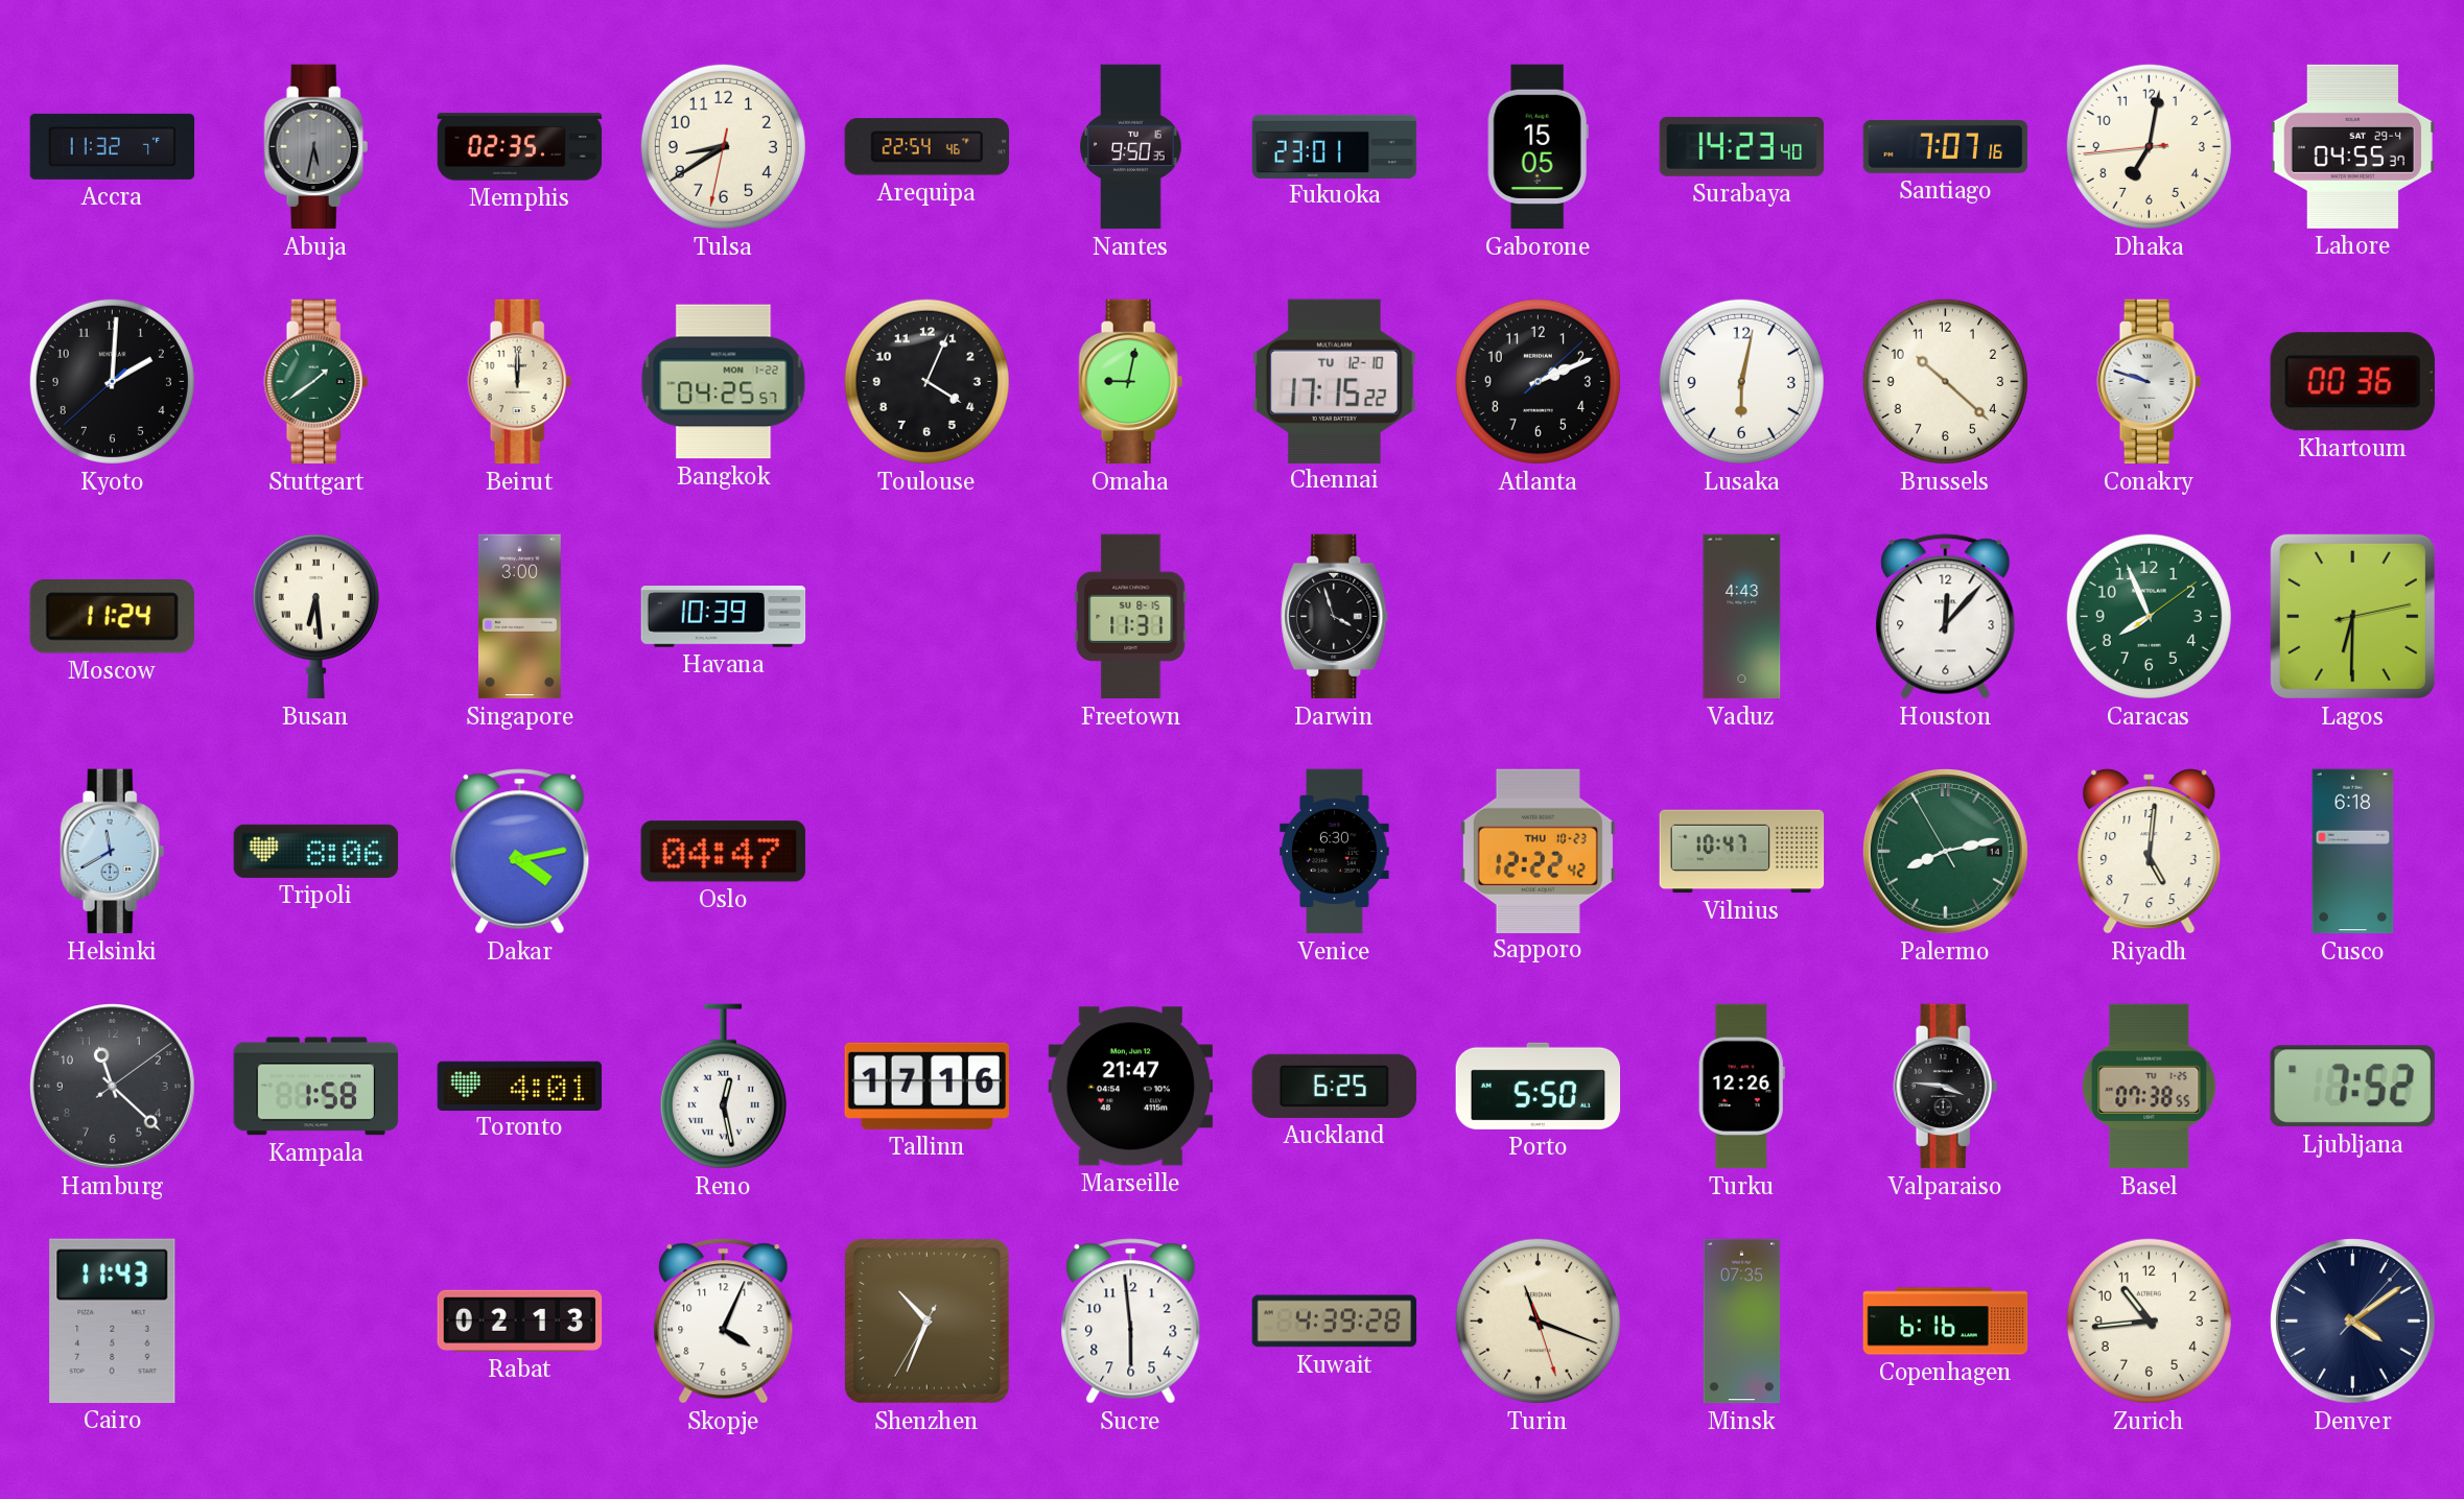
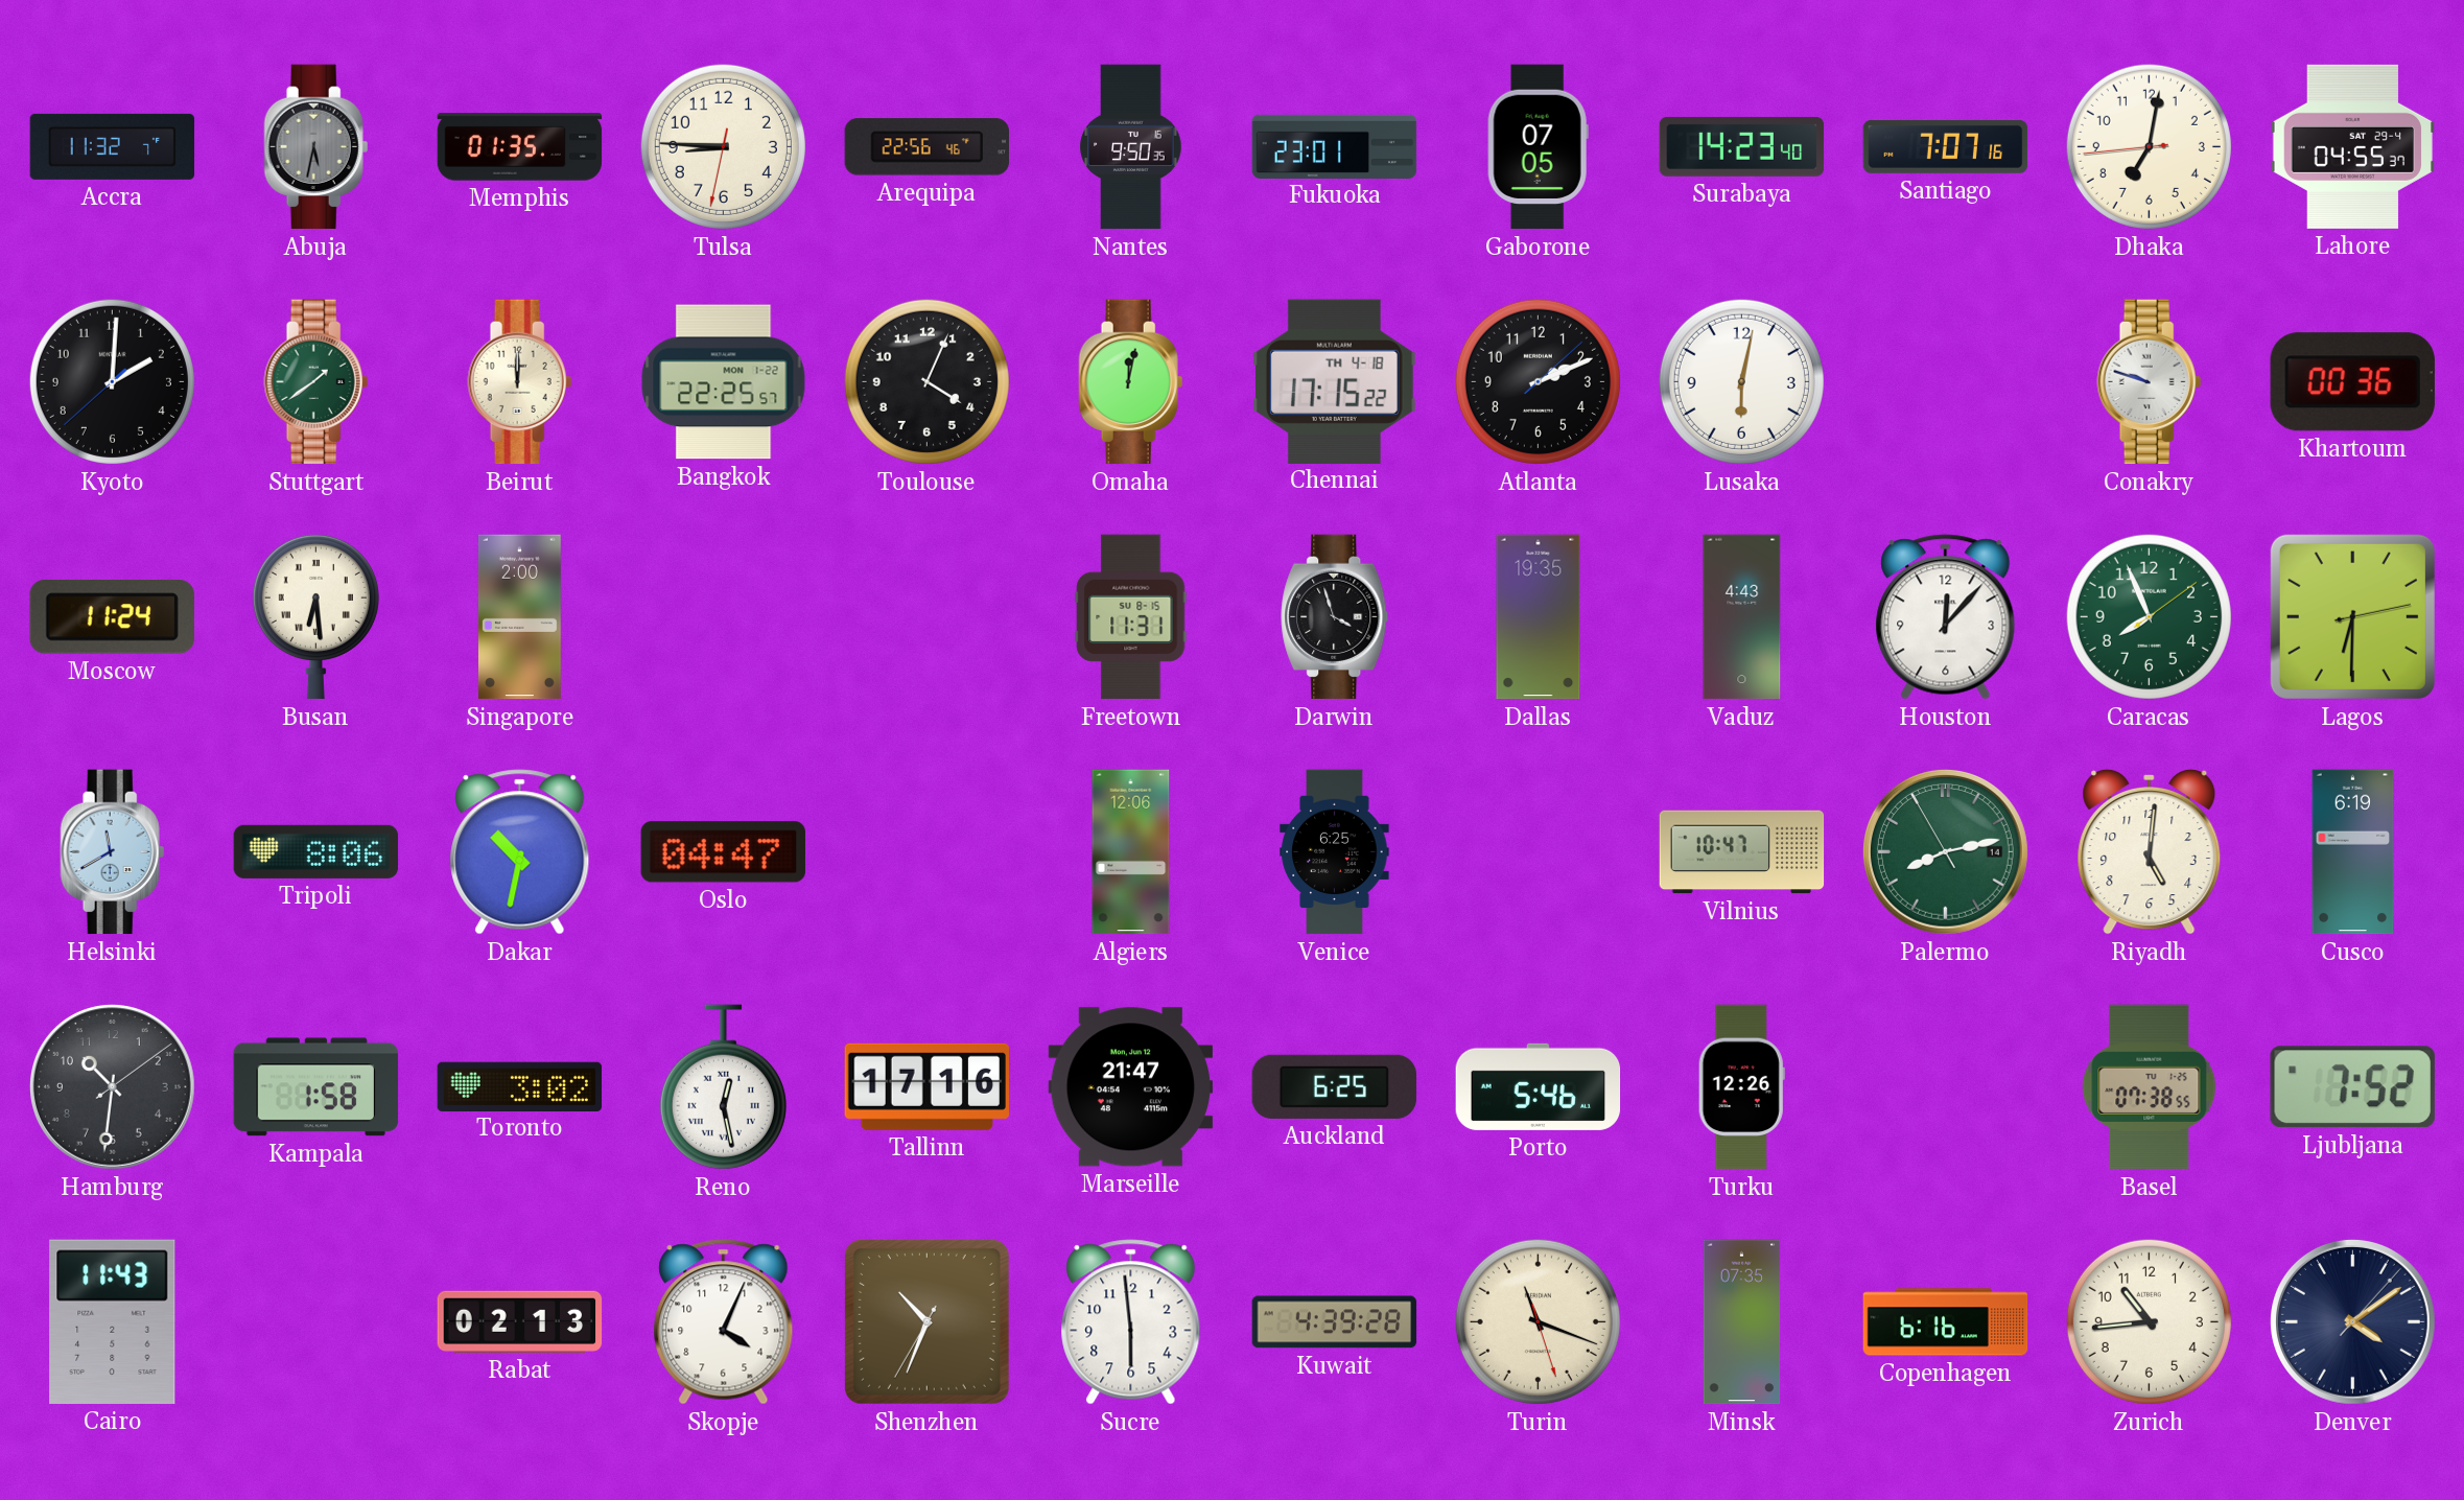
Memphis: 02:35 -> 01:35 (520, 147)
Tulsa: 8:39 -> 8:45 (723, 146)
Arequipa: 22:54 -> 22:56 (926, 147)
Gaborone: 15:05 -> 07:05 (1538, 147)
Bangkok: 04:25 -> 22:25 (724, 382)
Omaha: 9:02 -> 12:02 (1131, 382)
Chennai date: TU 12-10 -> TH 4-18 (1335, 381)
Brussels: 10:22 -> none (1945, 381)
Singapore: 3:00 -> 2:00 (519, 617)
Havana: 10:39 -> none (724, 617)
Dallas: none -> 19:35 (1539, 617)
Dakar: 4:13 -> 10:32 (520, 852)
Algiers: none -> 12:06 (1131, 852)
Venice: 6:30 -> 6:25 (1335, 852)
Sapporo: 12:22 -> none (1538, 851)
Cusco: 6:18 -> 6:19 (2353, 852)
Hamburg: 11:22 -> 10:31 (112, 1086)
Toronto: 4:01 -> 3:02 (520, 1086)
Porto: 5:50 -> 5:46 (1539, 1086)
Valparaiso: 3:46 -> none (1946, 1087)
